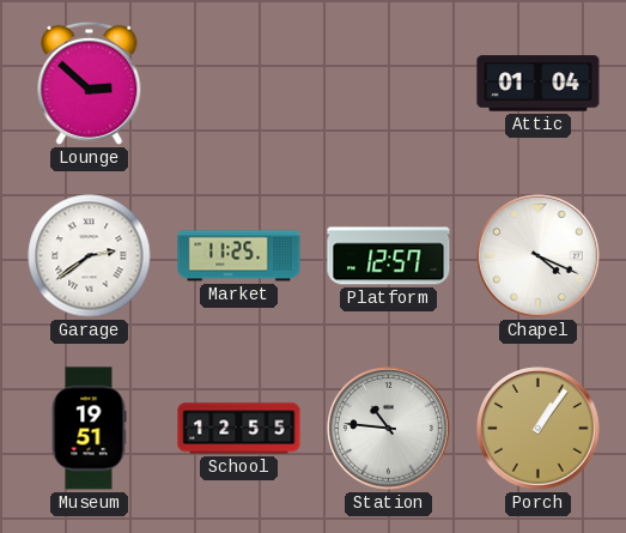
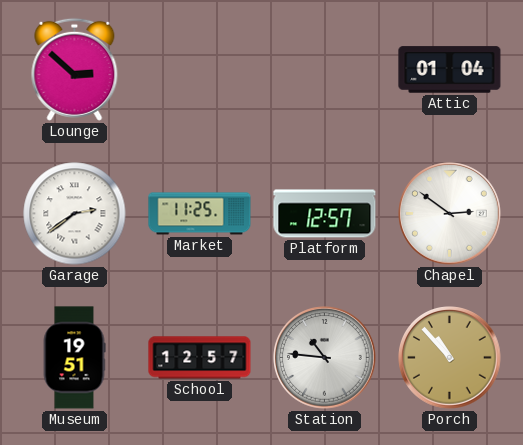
Chapel: 4:19 -> 2:51 (450, 214)
School: 12:55 -> 12:57 (200, 358)
Porch: 1:06 -> 10:53 (450, 358)
